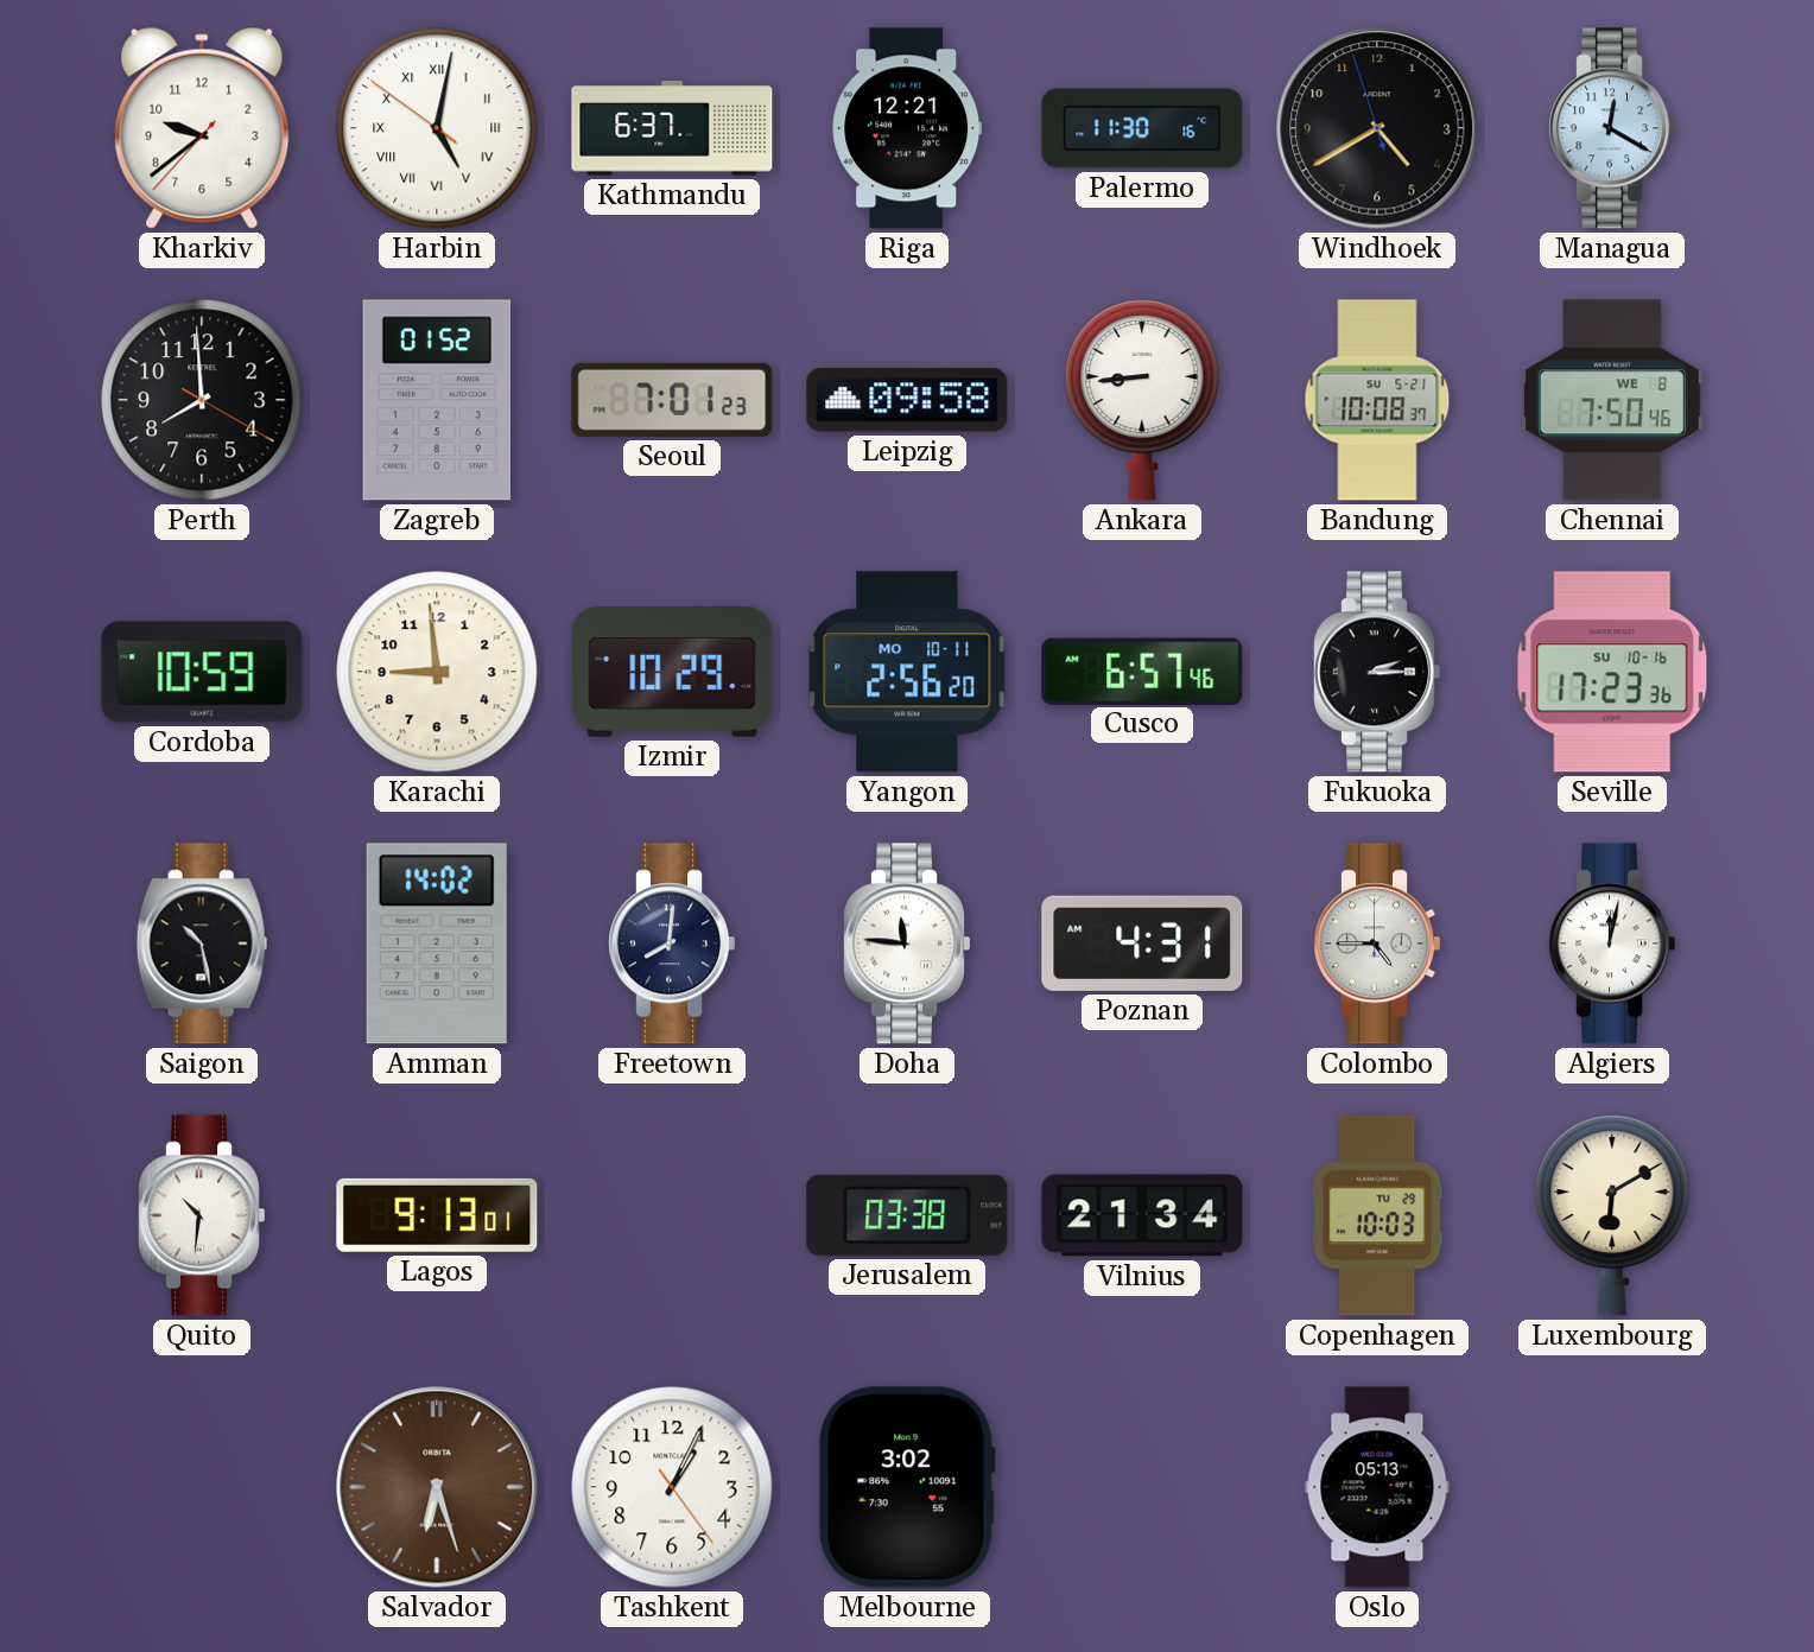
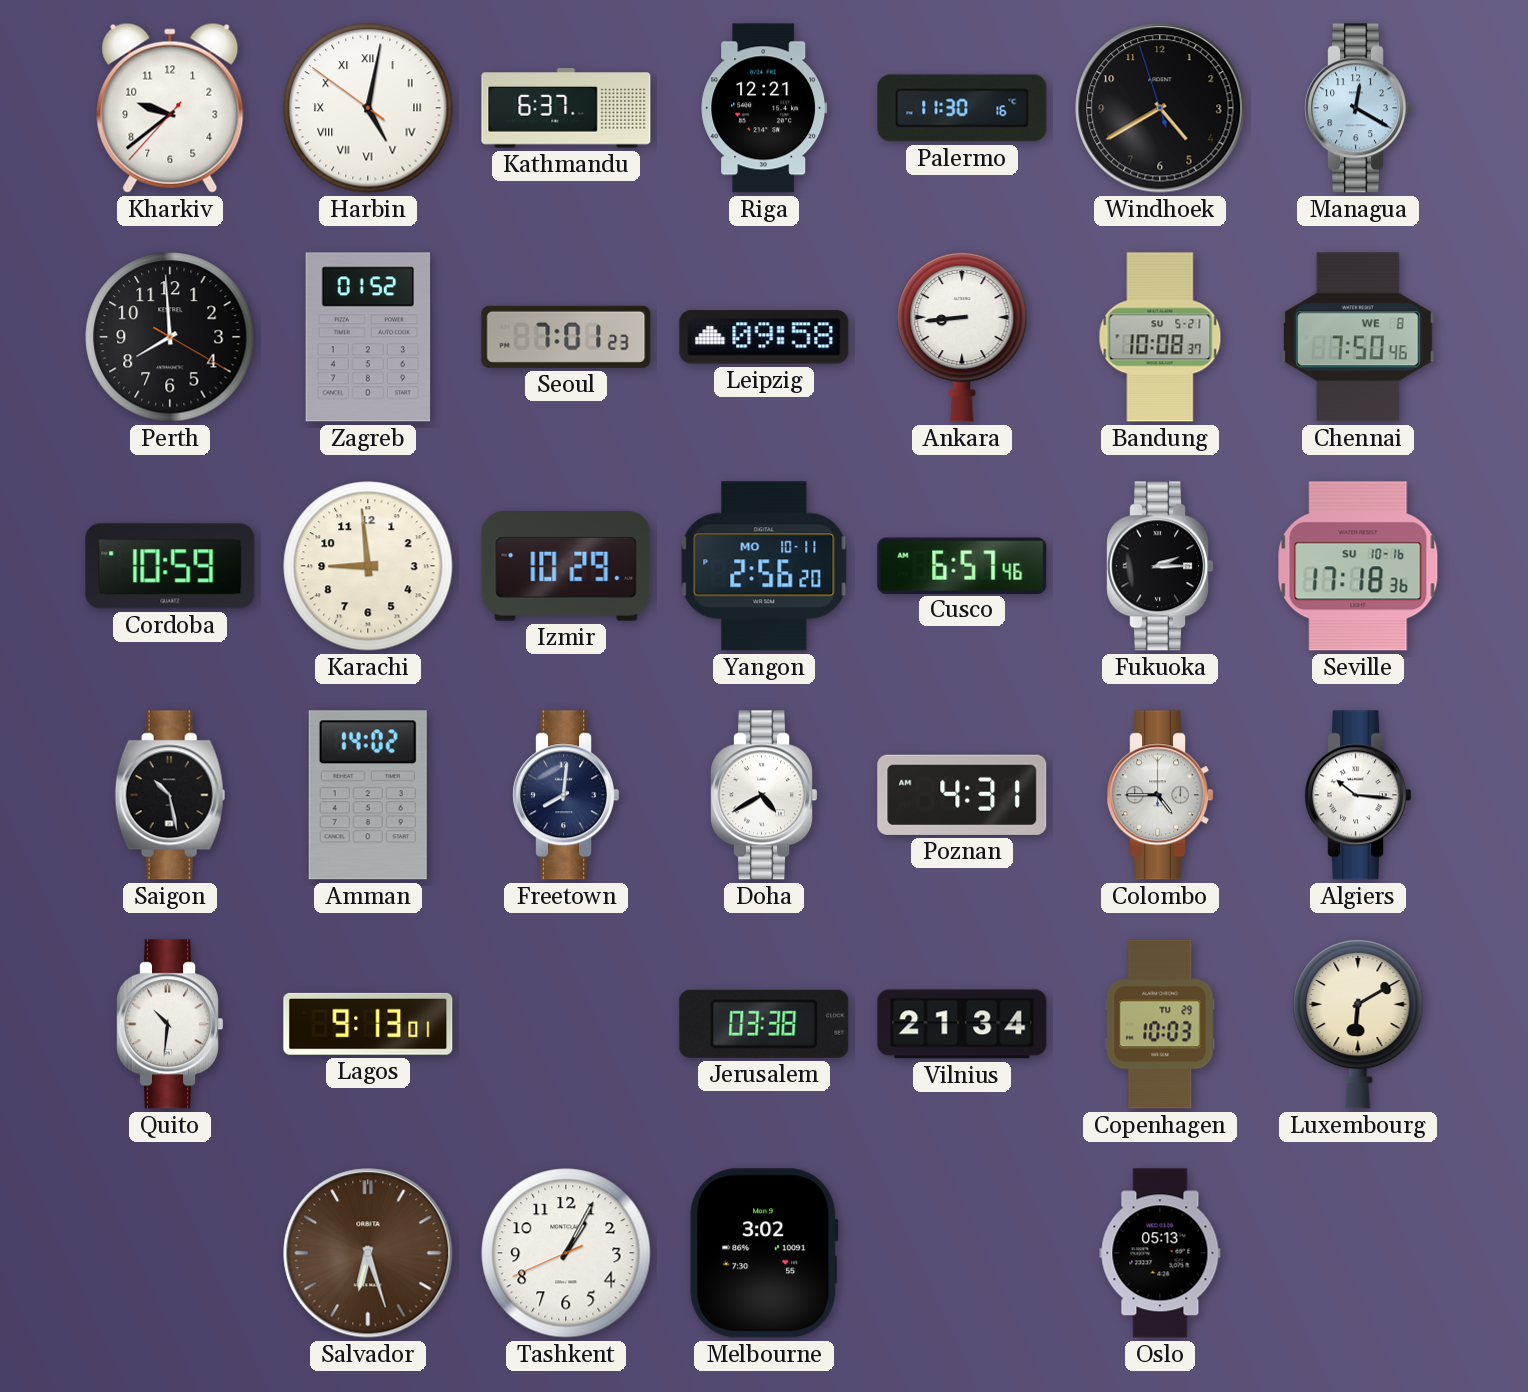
Seville: 17:23 -> 17:18 (1358, 566)
Doha: 11:46 -> 4:40 (763, 795)
Algiers: 12:02 -> 10:16 (1357, 795)
Tashkent: 1:04:24 -> 1:04:41 (566, 1253)
